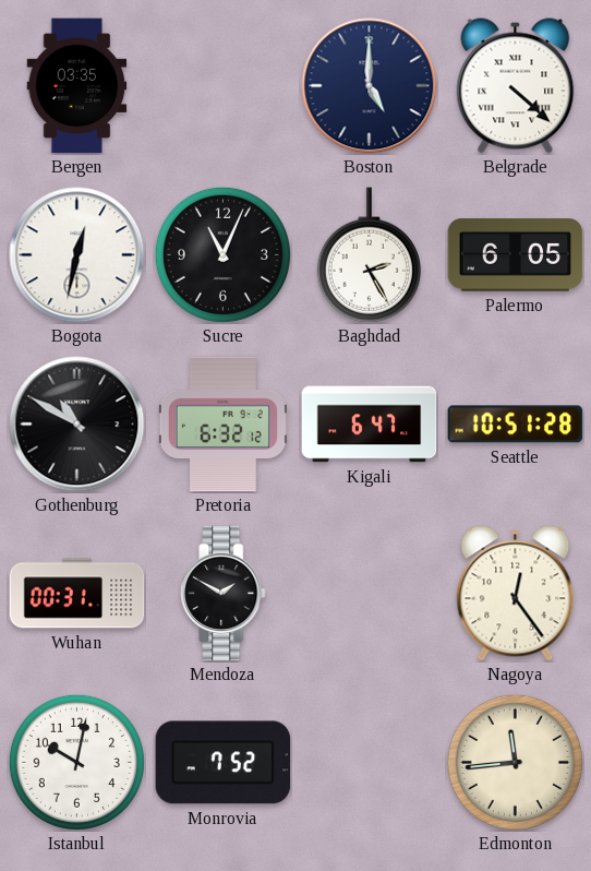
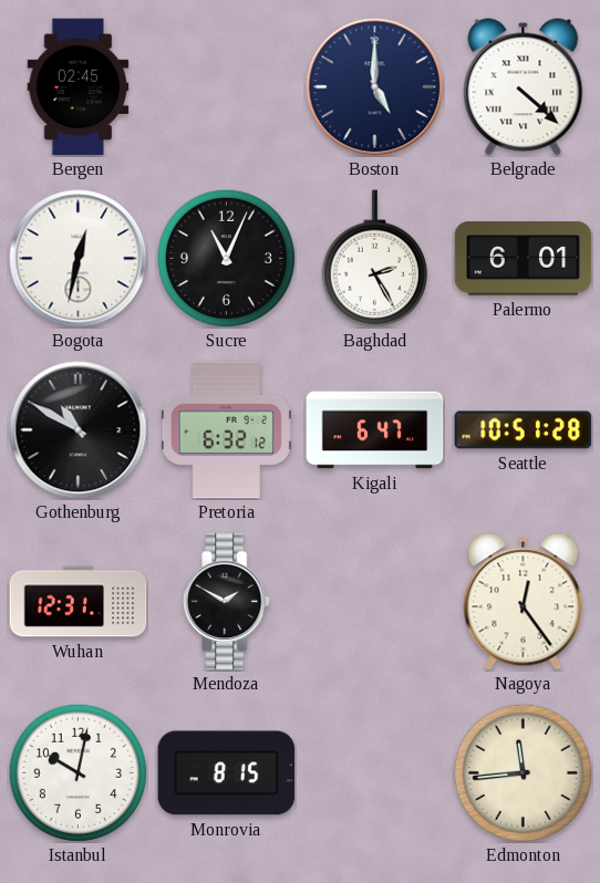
Bergen: 03:35 -> 02:45 (79, 87)
Palermo: 6:05 -> 6:01 (524, 259)
Wuhan: 00:31 -> 12:31 (79, 602)
Monrovia: 7:52 -> 8:15 (227, 773)
